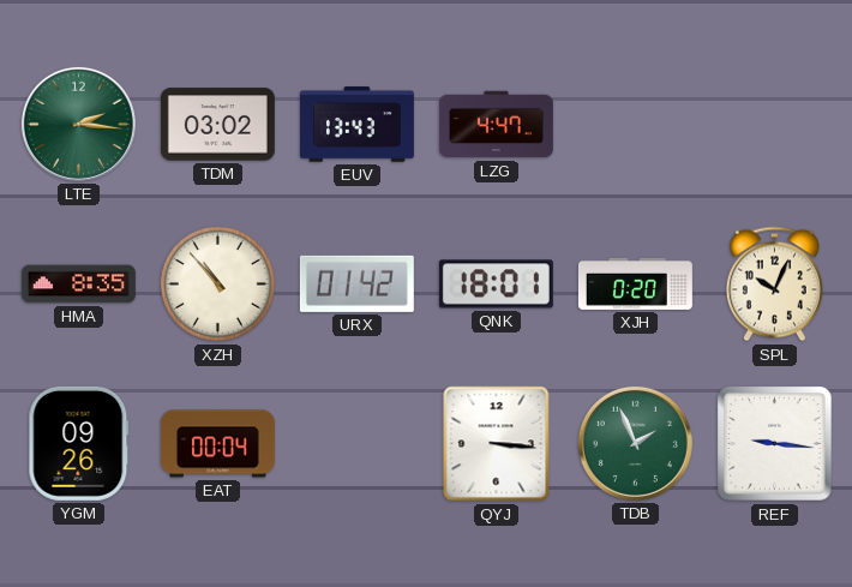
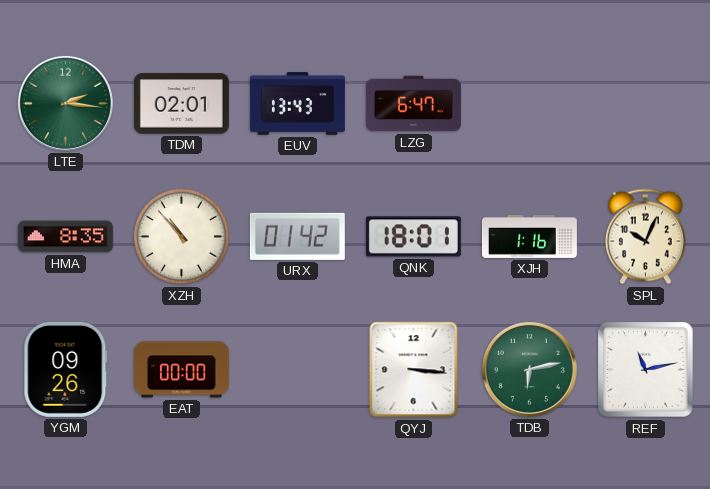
TDM: 03:02 -> 02:01 (181, 104)
LZG: 4:47 -> 6:47 (413, 104)
XJH: 0:20 -> 1:16 (529, 236)
EAT: 00:04 -> 00:00 (181, 370)
TDB: 1:56 -> 6:13 (529, 369)
REF: 9:16 -> 11:13 (646, 370)
